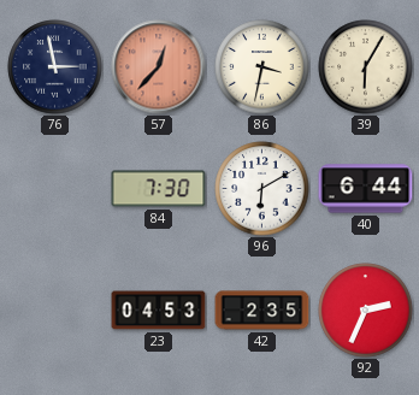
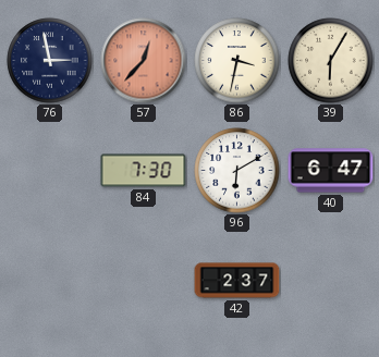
40: 6:44 -> 6:47 (331, 171)
23: 04:53 -> none (159, 311)
42: 2:35 -> 2:37 (237, 281)
92: 2:34 -> none (366, 311)
